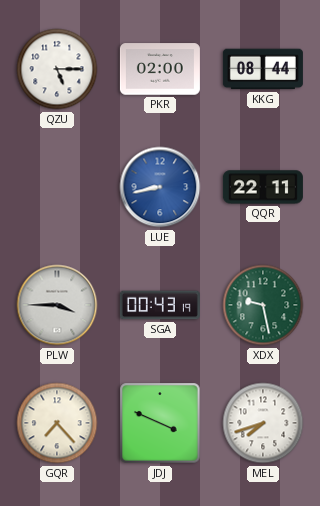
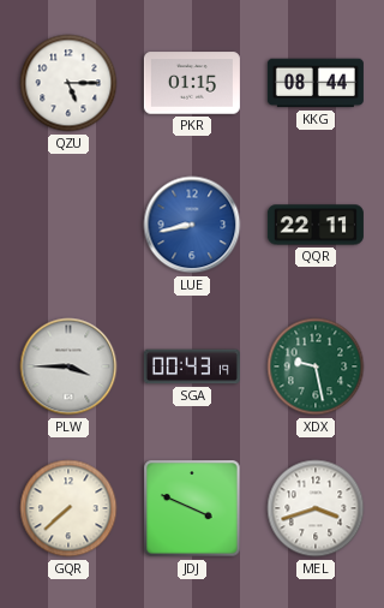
PKR: 02:00 -> 01:15 (192, 83)
GQR: 7:23 -> 7:38 (68, 508)
MEL: 7:42 -> 3:42 (316, 508)
